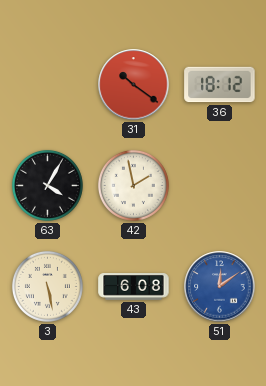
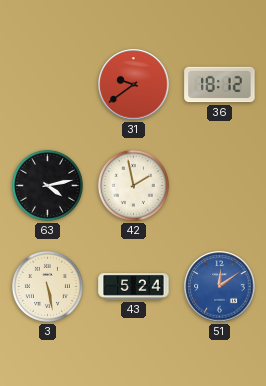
31: 10:21 -> 9:39 (134, 85)
63: 4:05 -> 4:13 (47, 185)
43: 6:08 -> 5:24 (134, 287)
